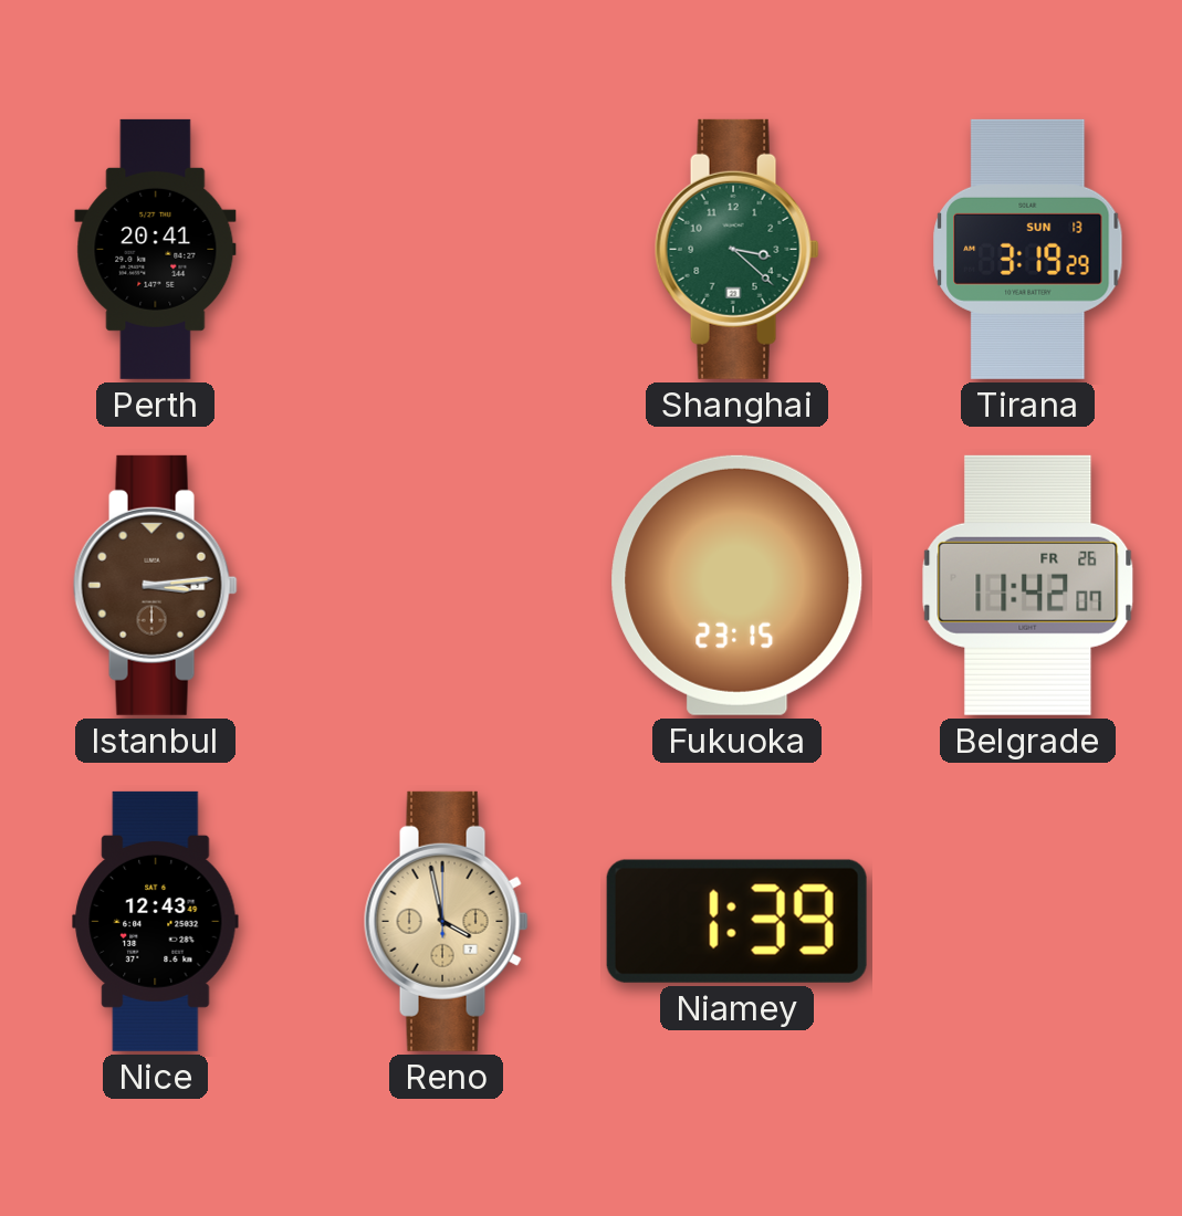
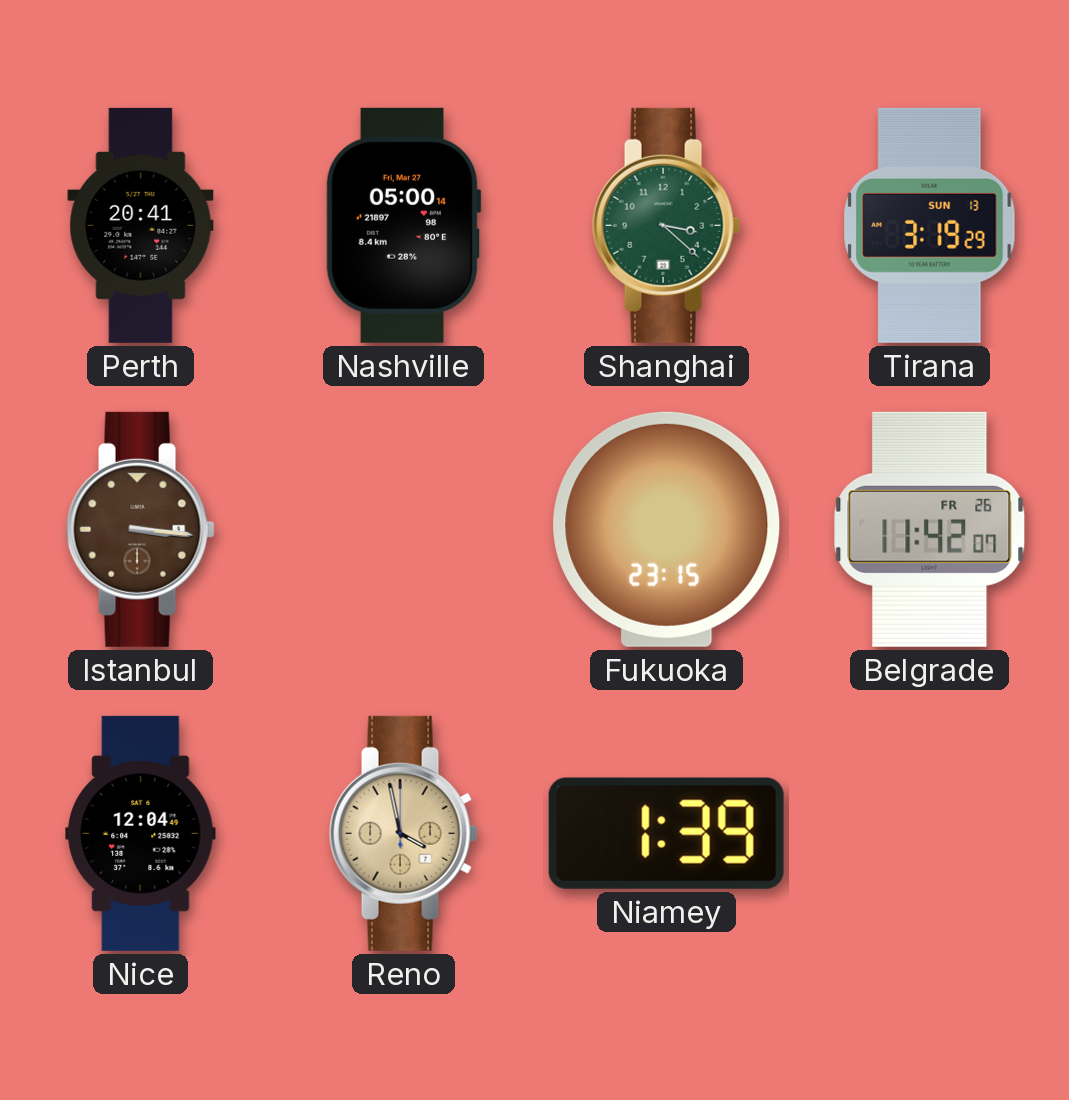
Nashville: none -> 05:00 (403, 225)
Istanbul: 3:14 -> 3:16 (140, 529)
Nice: 12:43 -> 12:04 (141, 833)
